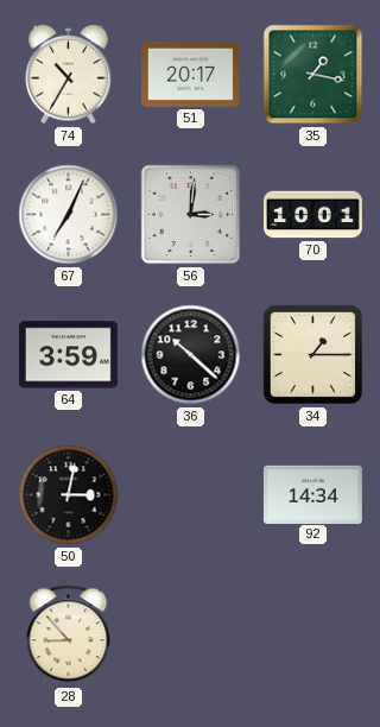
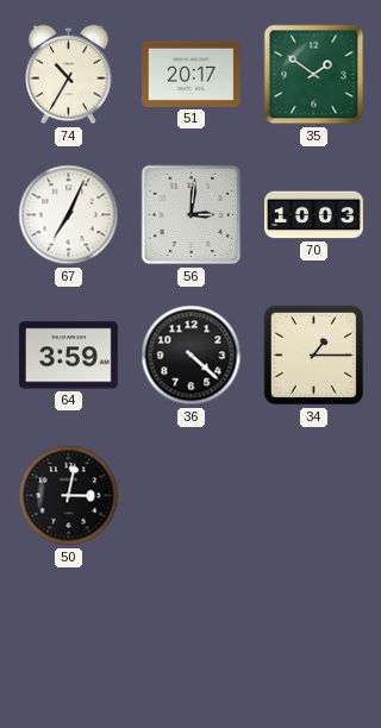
35: 1:17 -> 1:51 (314, 75)
70: 10:01 -> 10:03 (314, 215)
36: 10:22 -> 4:22 (192, 356)
92: 14:34 -> none (312, 494)
28: 8:53 -> none (69, 636)
